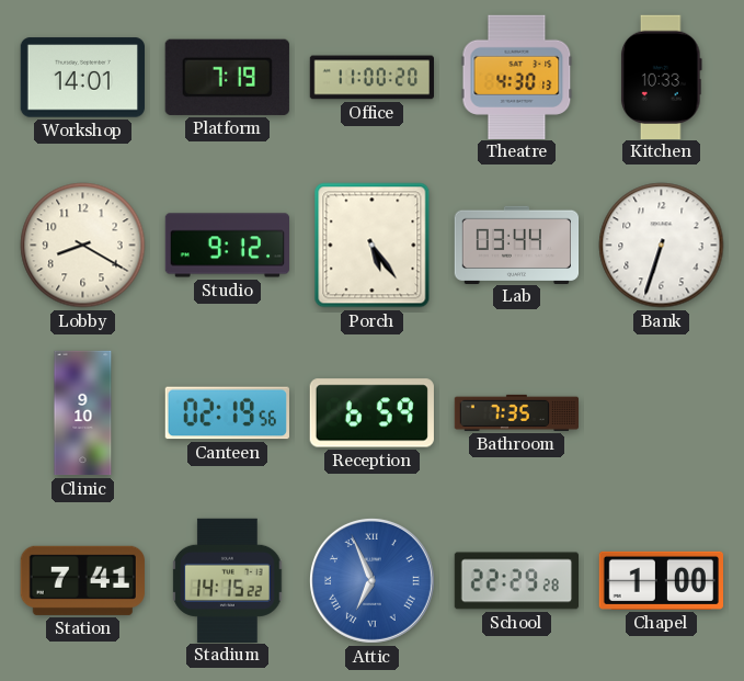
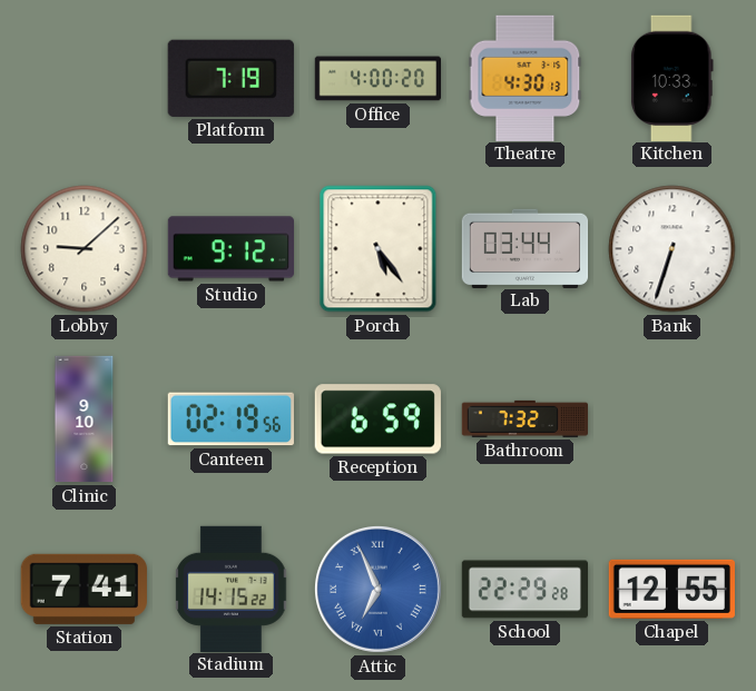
Workshop: 14:01 -> none (82, 78)
Office: 11:00 -> 4:00 (377, 79)
Lobby: 8:20 -> 9:08 (85, 249)
Bathroom: 7:35 -> 7:32 (524, 418)
Chapel: 1:00 -> 12:55 (671, 589)
